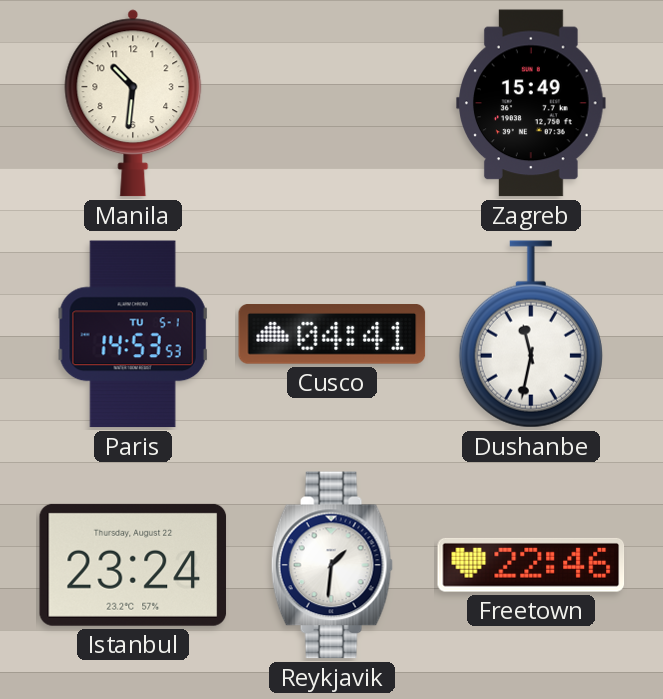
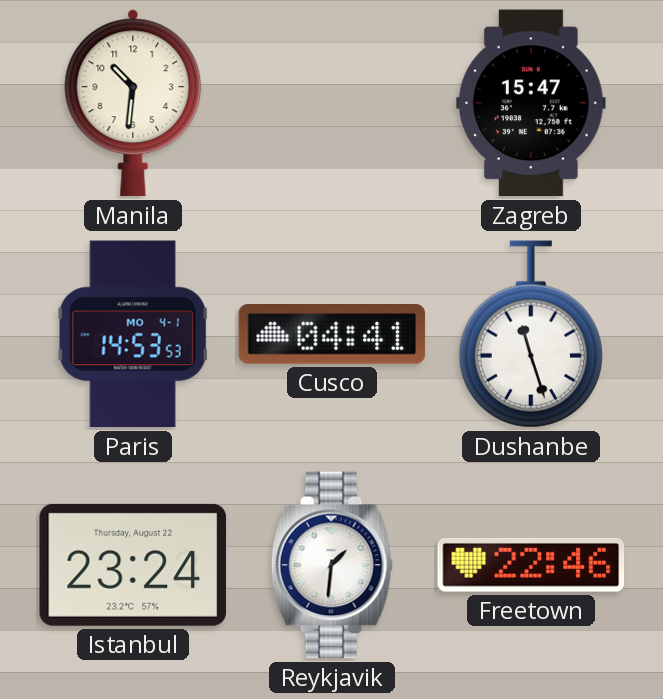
Zagreb: 15:49 -> 15:47 (532, 103)
Paris date: TU 5-1 -> MO 4-1 (133, 334)
Dushanbe: 11:32 -> 11:27 (531, 334)
